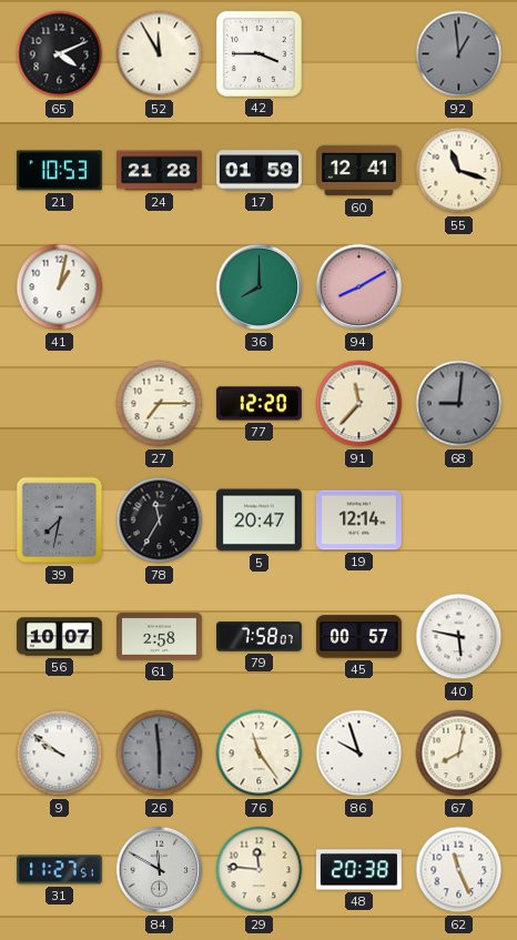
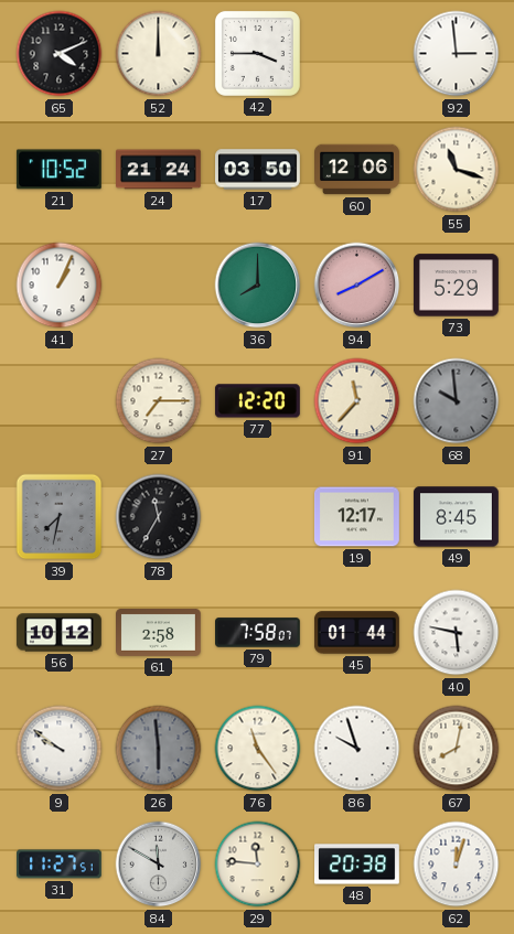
52: 11:55 -> 12:00 (159, 54)
92: 12:59 -> 2:59 (457, 54)
92 dial: grey -> white (457, 54)
21: 10:53 -> 10:52 (58, 170)
24: 21:28 -> 21:24 (159, 170)
17: 01:59 -> 03:50 (258, 170)
60: 12:41 -> 12:06 (357, 170)
41: 1:02 -> 1:04 (60, 286)
73: none -> 5:29 (456, 286)
68: 9:01 -> 9:59 (457, 401)
5: 20:47 -> none (258, 520)
19: 12:14 -> 12:17 (356, 517)
49: none -> 8:45 (456, 517)
56: 10:07 -> 10:12 (58, 633)
45: 00:57 -> 01:44 (356, 633)
62: 11:26 -> 12:03 (457, 865)
